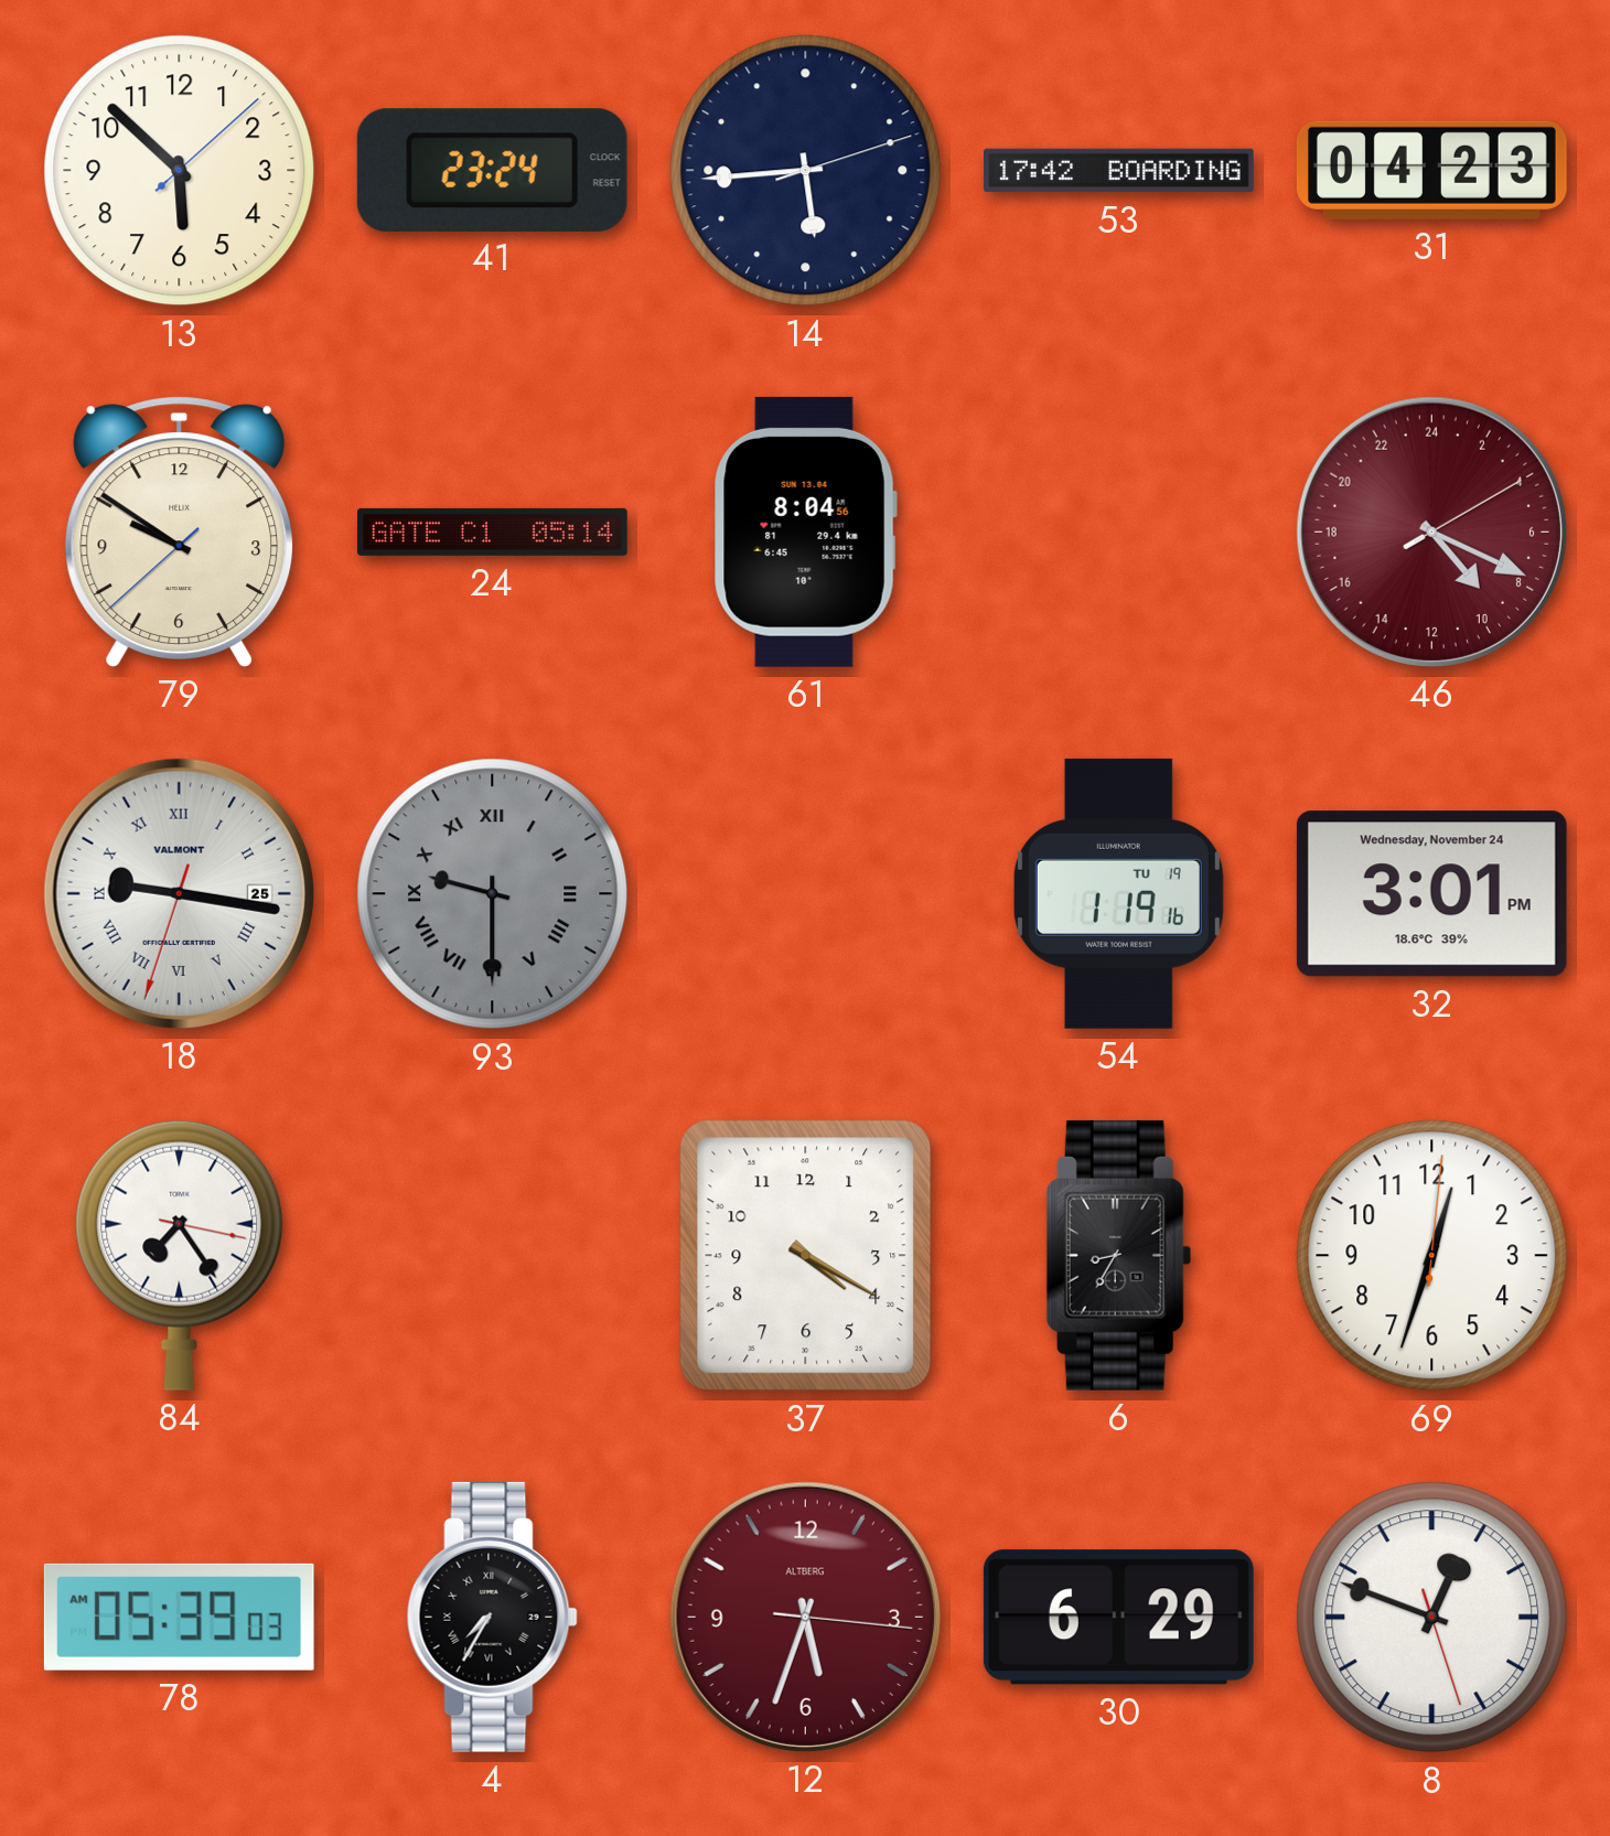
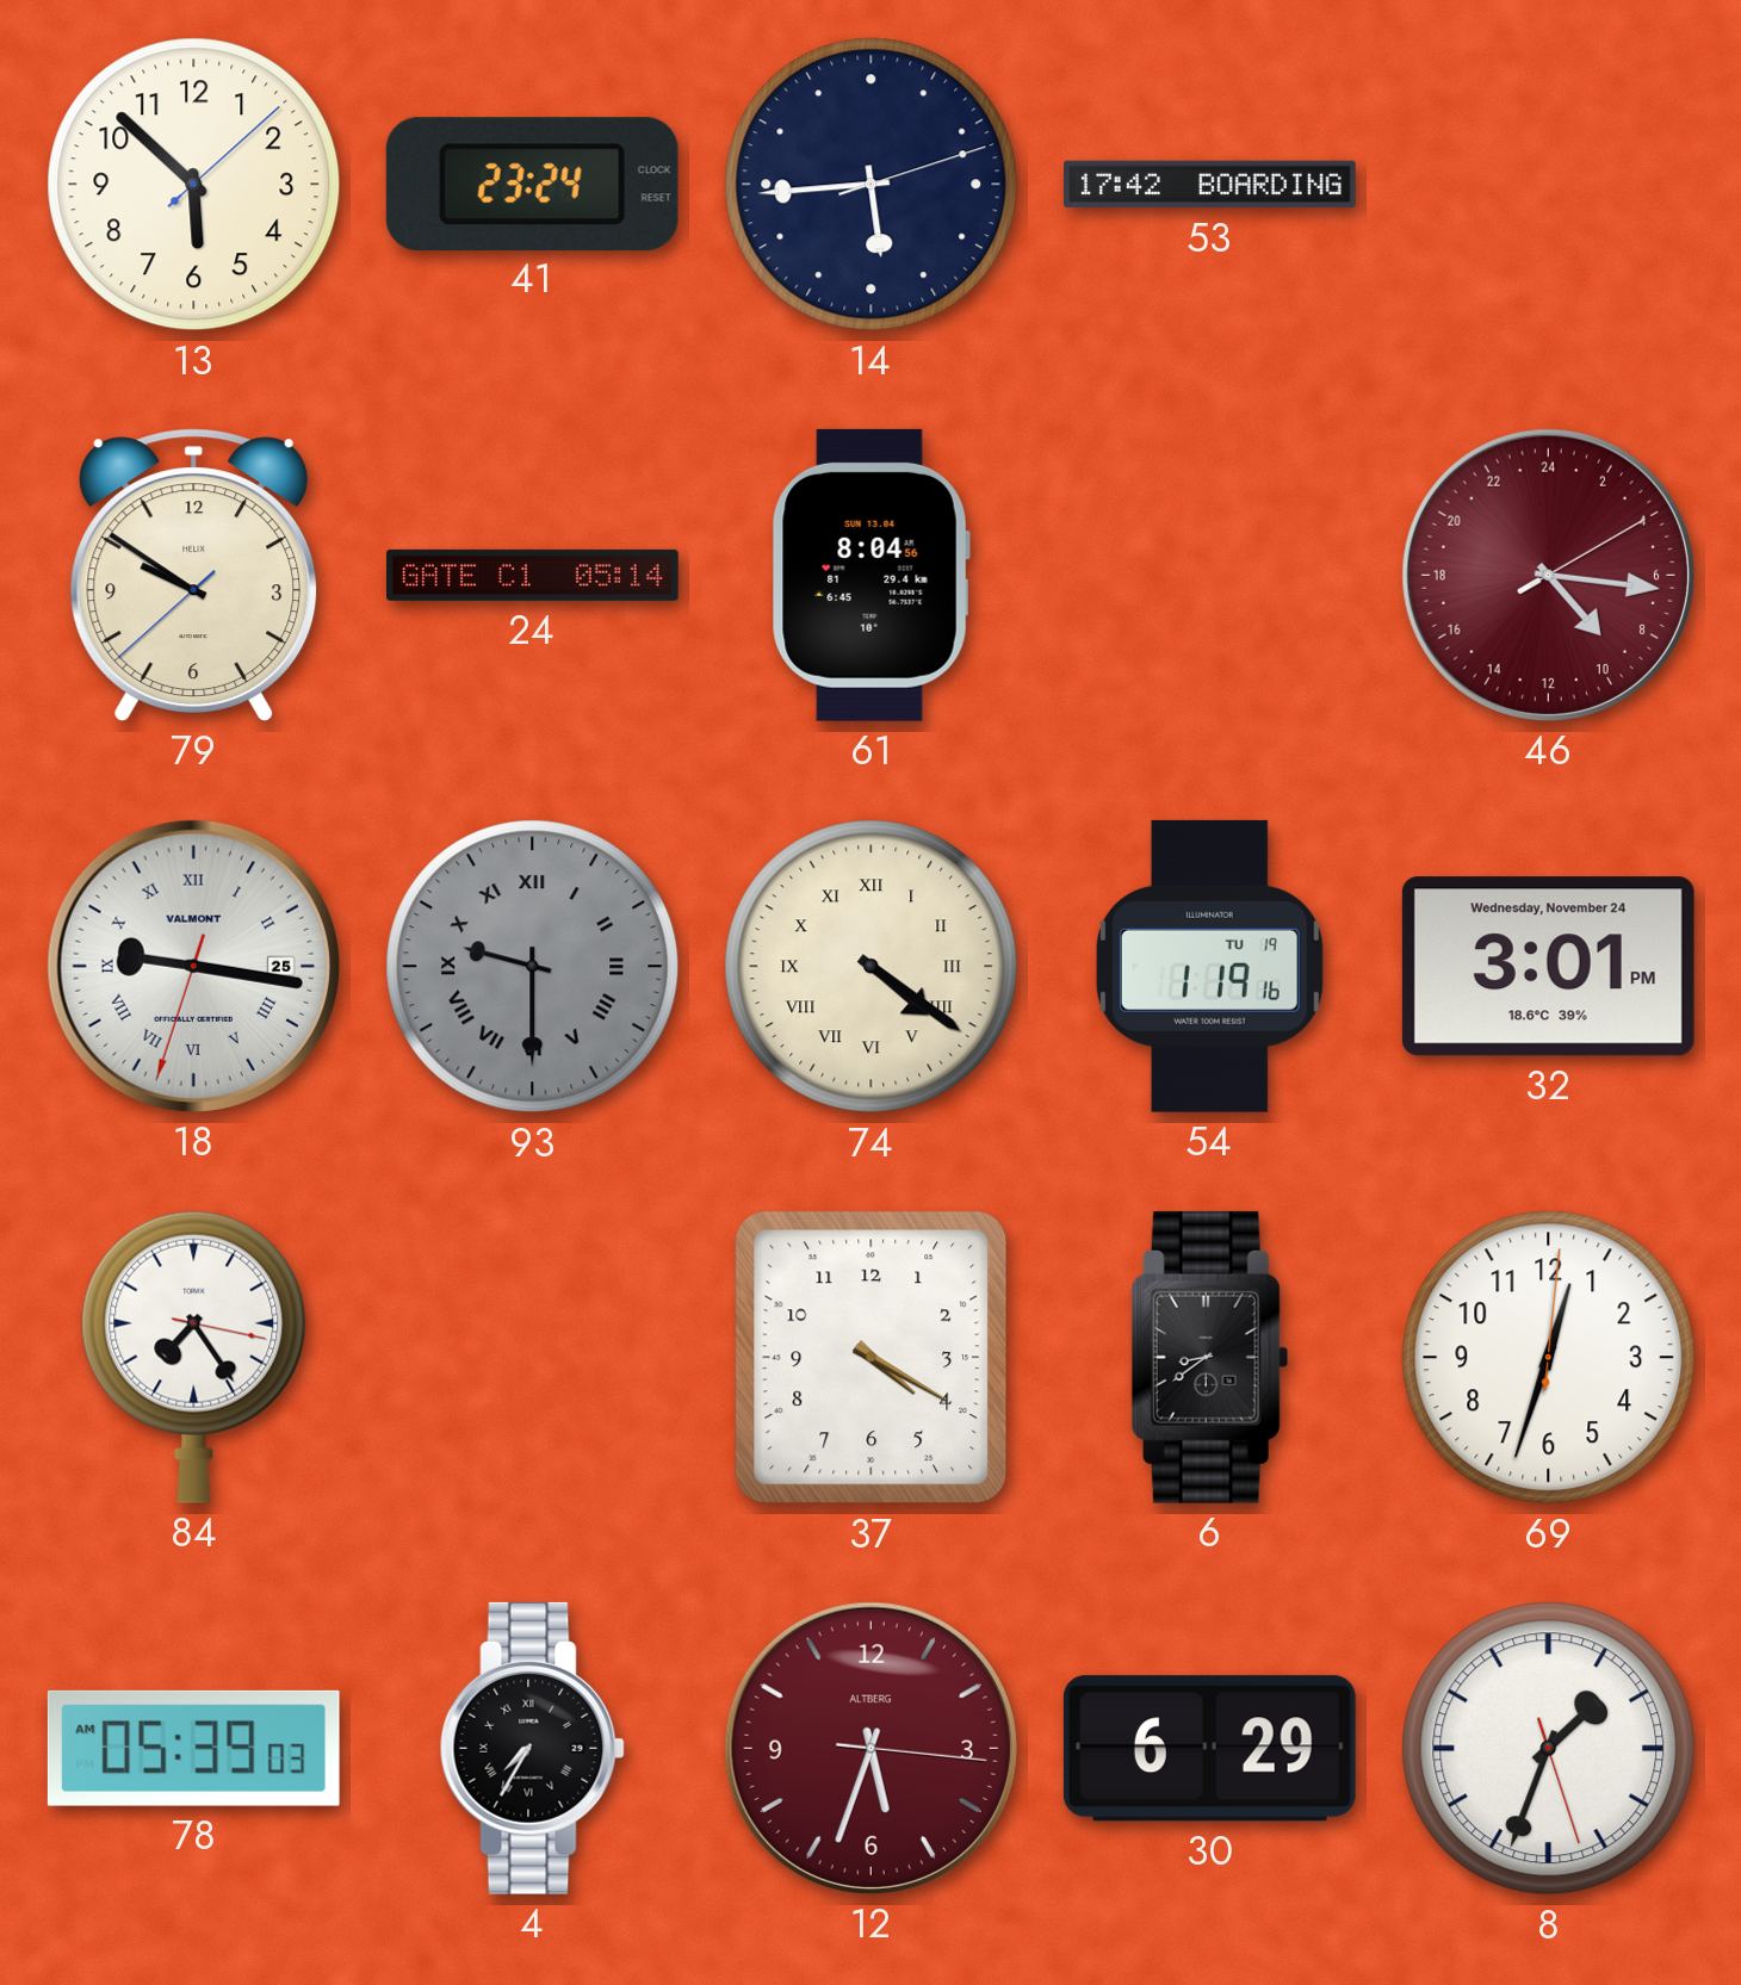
31: 04:23 -> none (1431, 170)
46: 9:19 -> 9:16 (1548, 575)
74: none -> 4:21 (872, 967)
6: 8:35 -> 8:39 (1209, 1357)
8: 12:48 -> 1:33 (1549, 1749)
